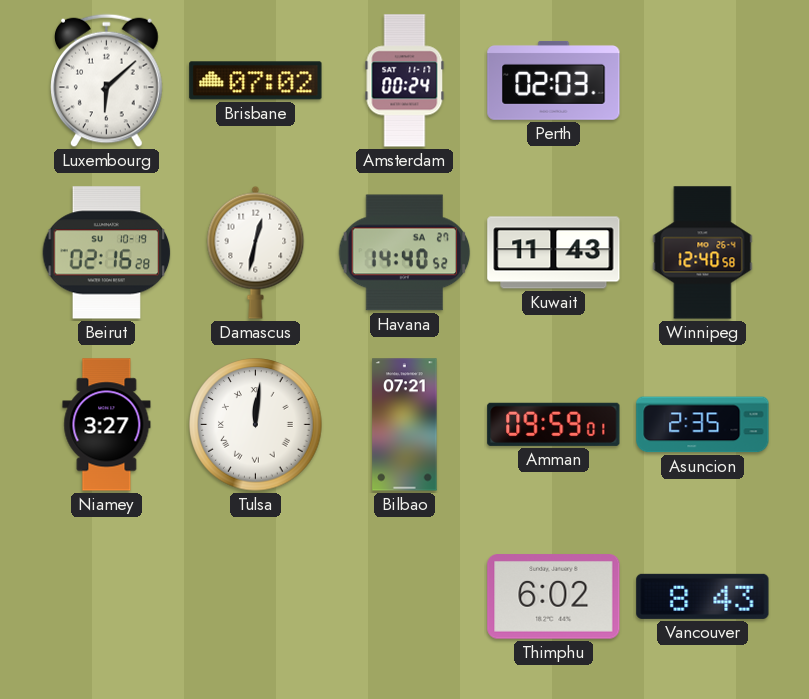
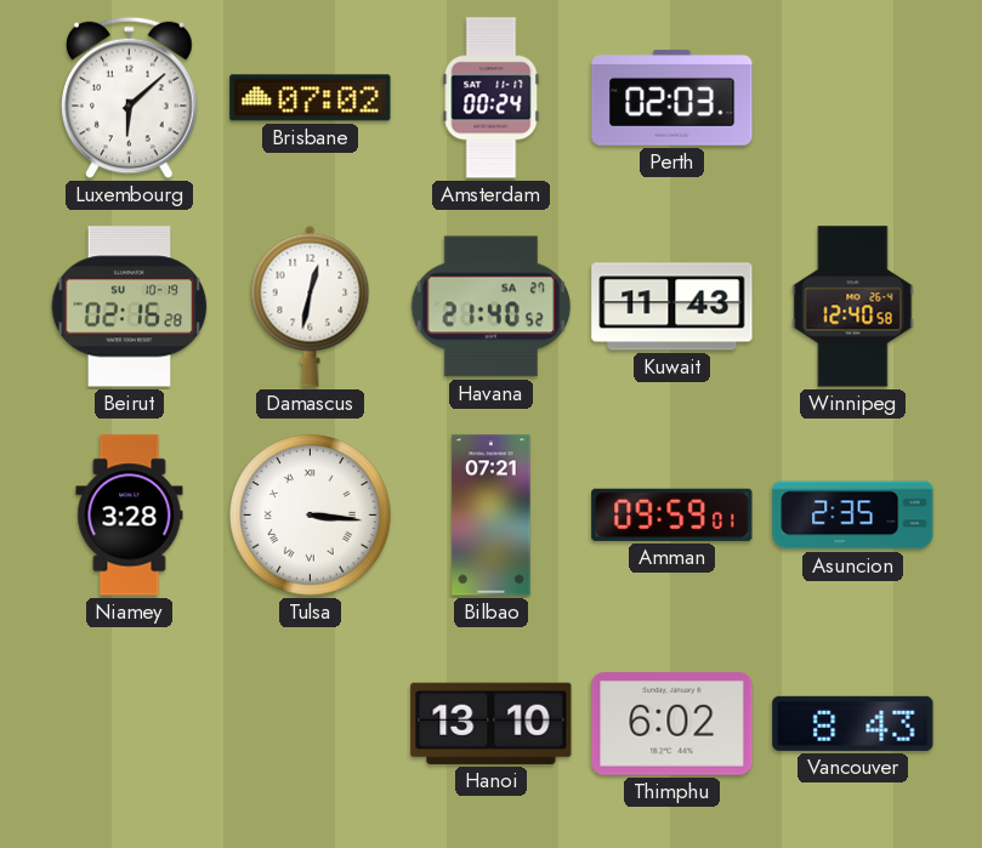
Havana: 14:40 -> 21:40 (492, 307)
Niamey: 3:27 -> 3:28 (130, 516)
Tulsa: 12:01 -> 3:16 (311, 516)
Hanoi: none -> 13:10 (492, 723)
